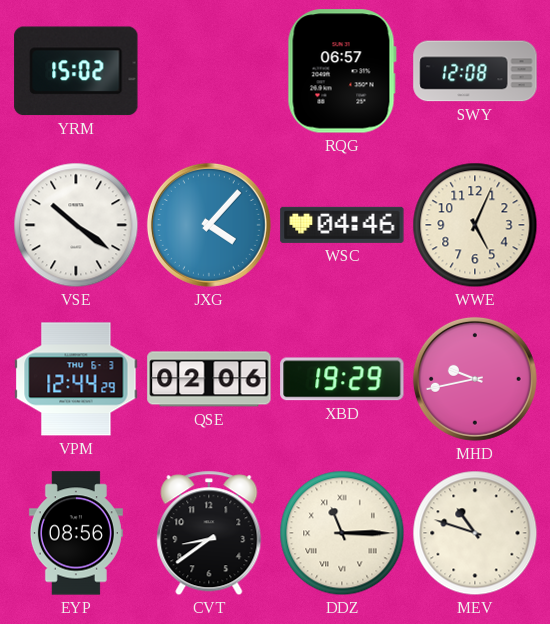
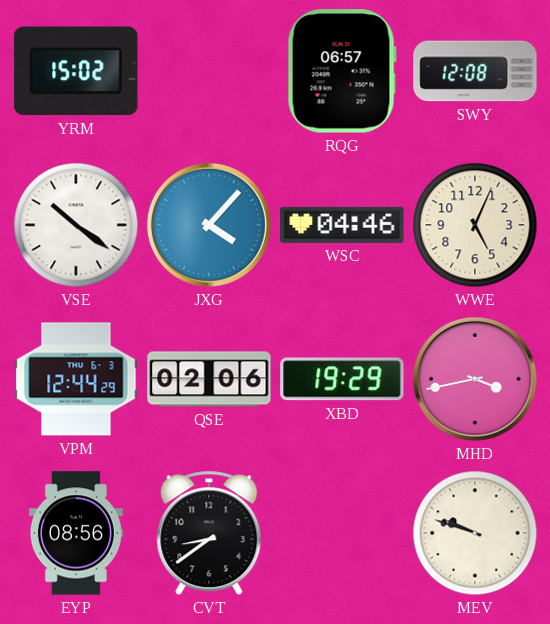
MHD: 9:43 -> 3:43 (475, 379)
DDZ: 11:15 -> none (342, 533)
MEV: 10:48 -> 9:48 (475, 533)
